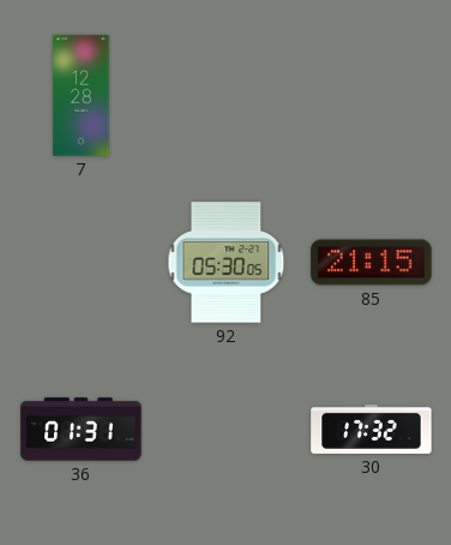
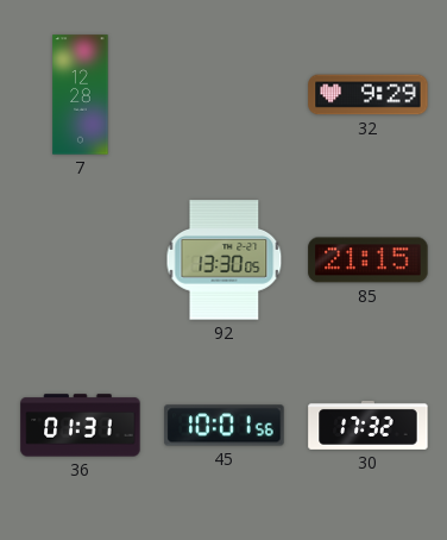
32: none -> 9:29 (369, 95)
92: 05:30 -> 13:30 (225, 260)
45: none -> 10:01 (225, 426)
